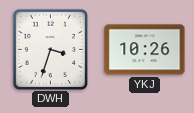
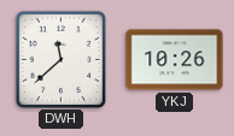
DWH: 3:33 -> 11:38 (60, 59)
